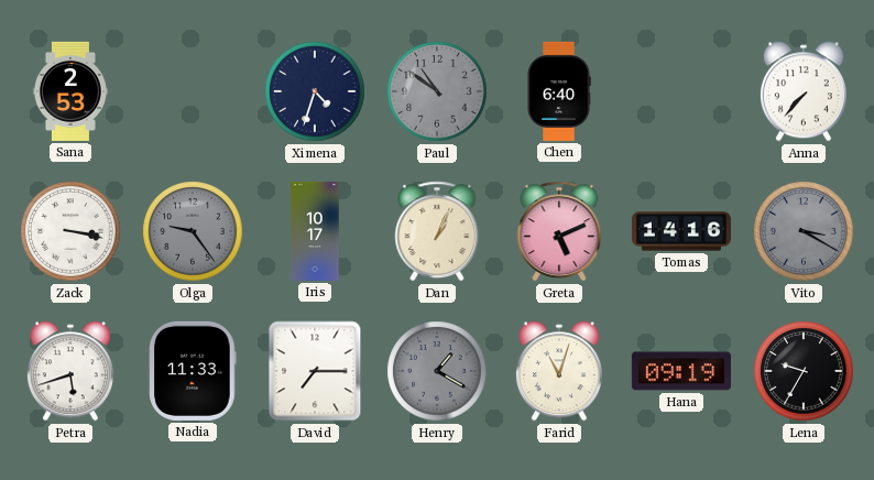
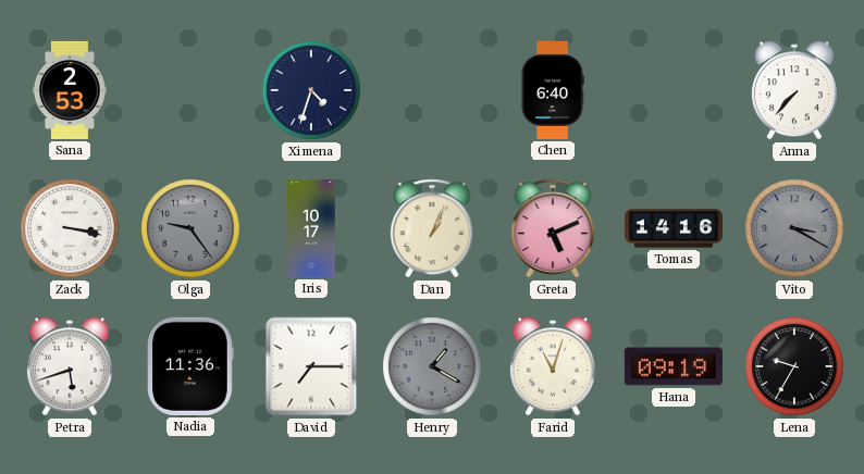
Paul: 10:51 -> none (437, 91)
Nadia: 11:33 -> 11:36 (190, 366)
